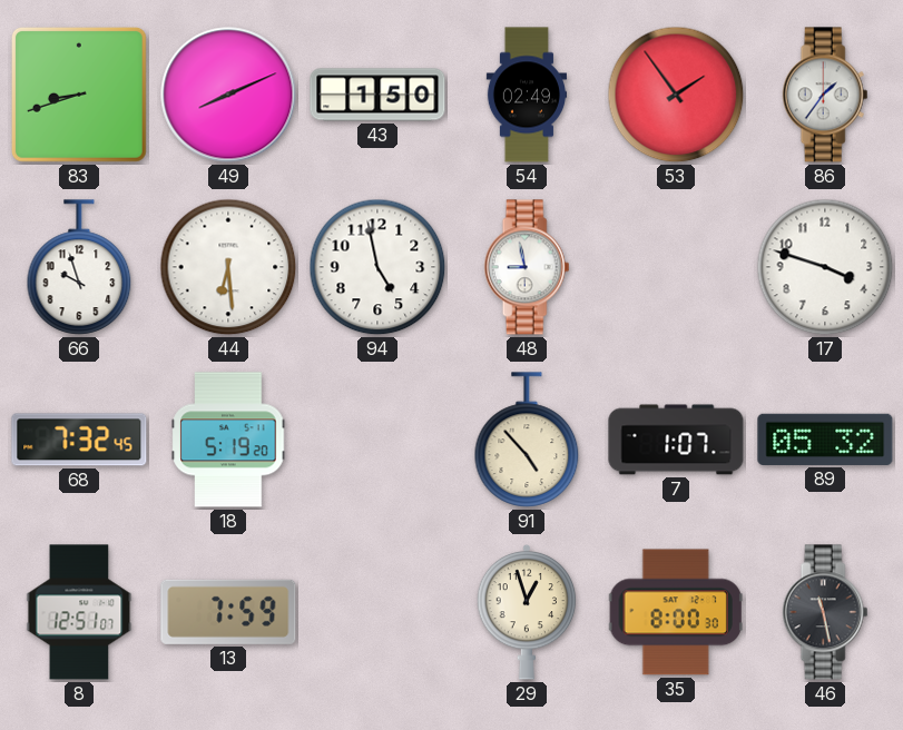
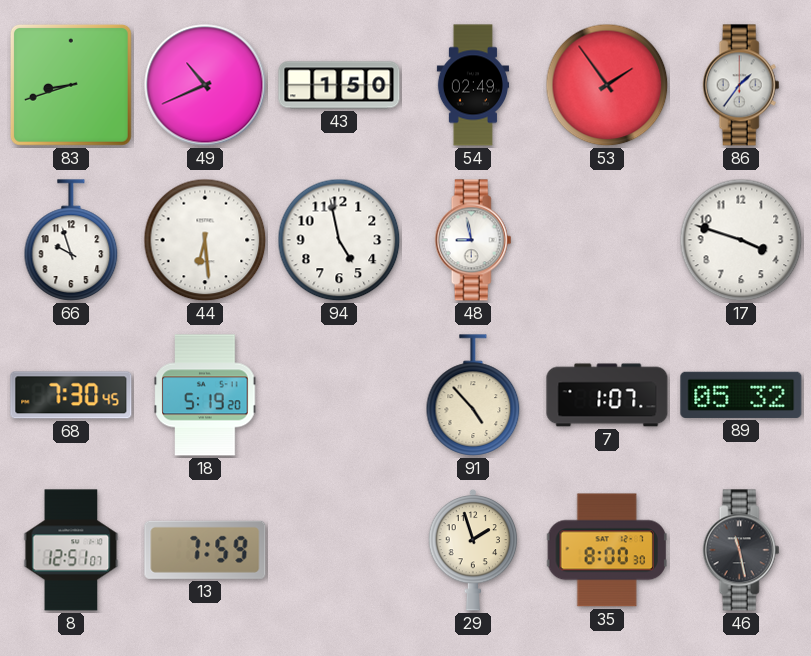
49: 8:11 -> 10:41 (205, 85)
68: 7:32 -> 7:30 (71, 395)
29: 12:57 -> 1:57 (473, 550)
